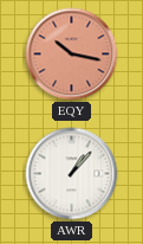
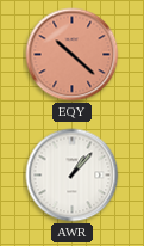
EQY: 10:17 -> 10:22 (73, 55)
